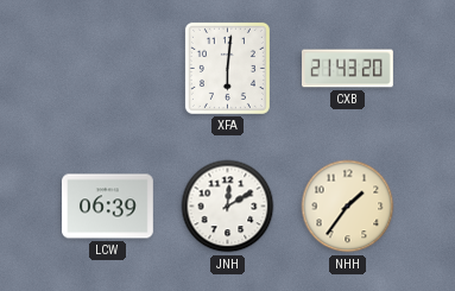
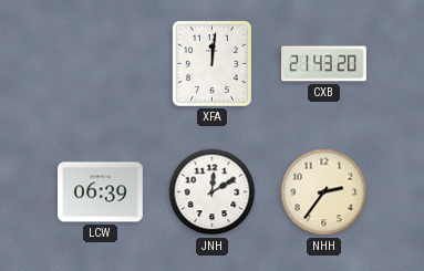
XFA: 6:01 -> 12:01 (211, 63)
NHH: 1:36 -> 2:36 (324, 192)
